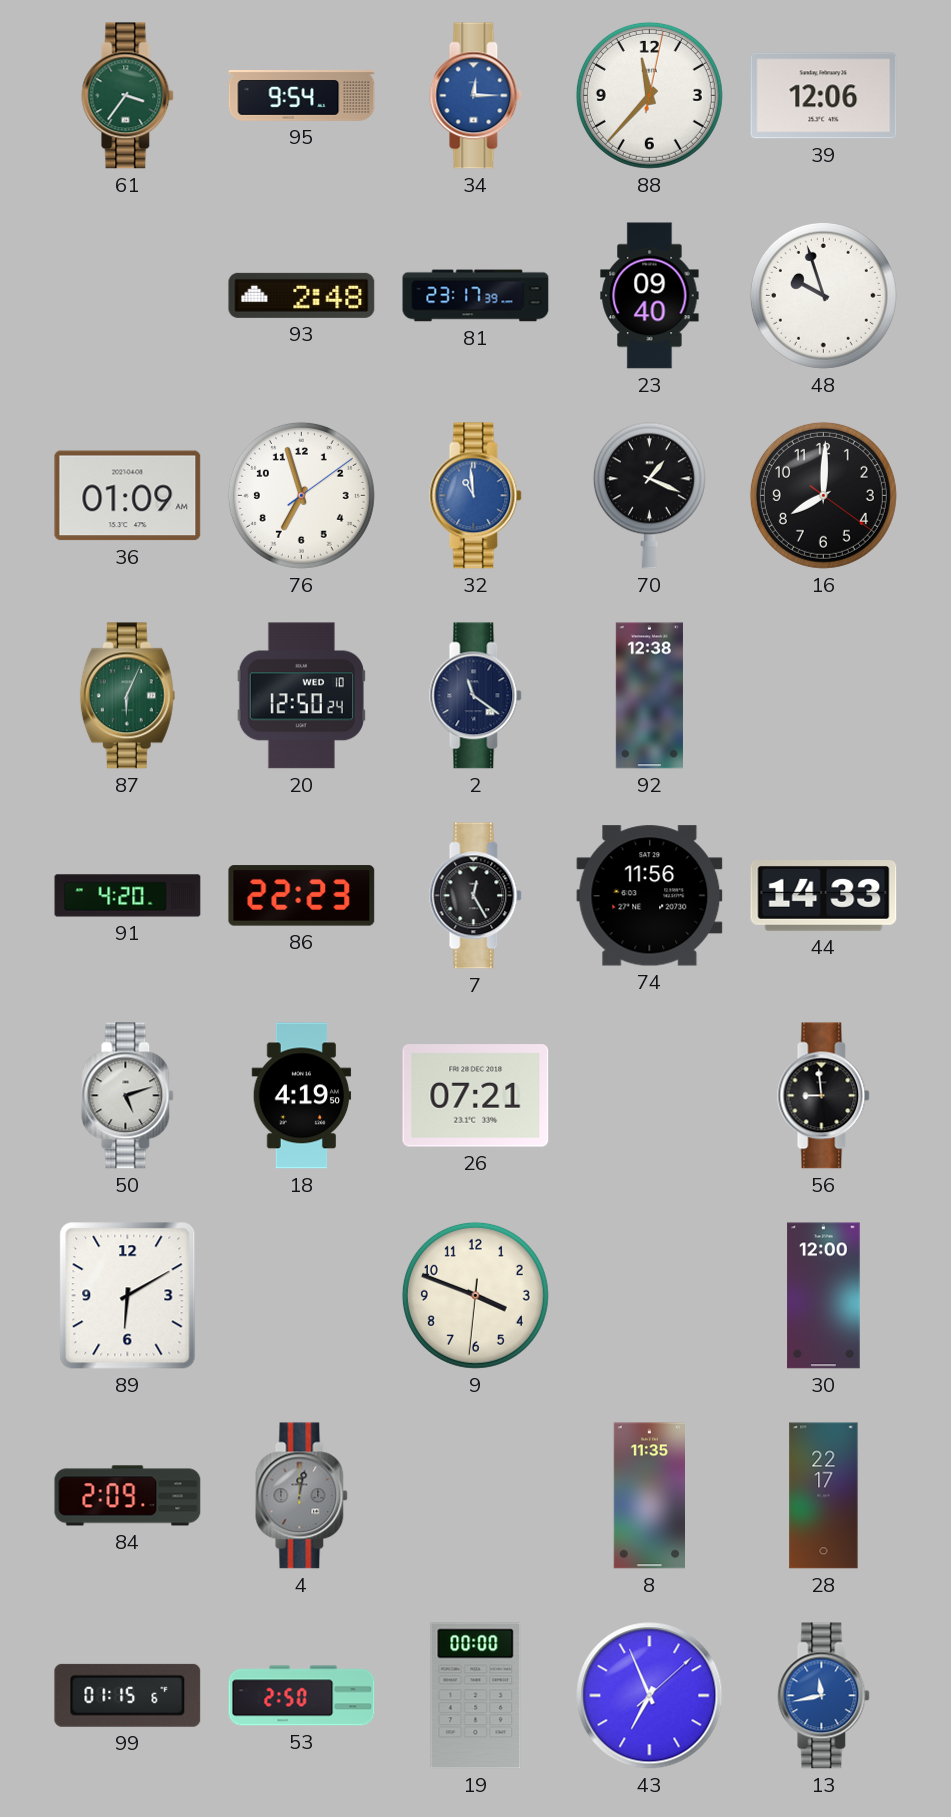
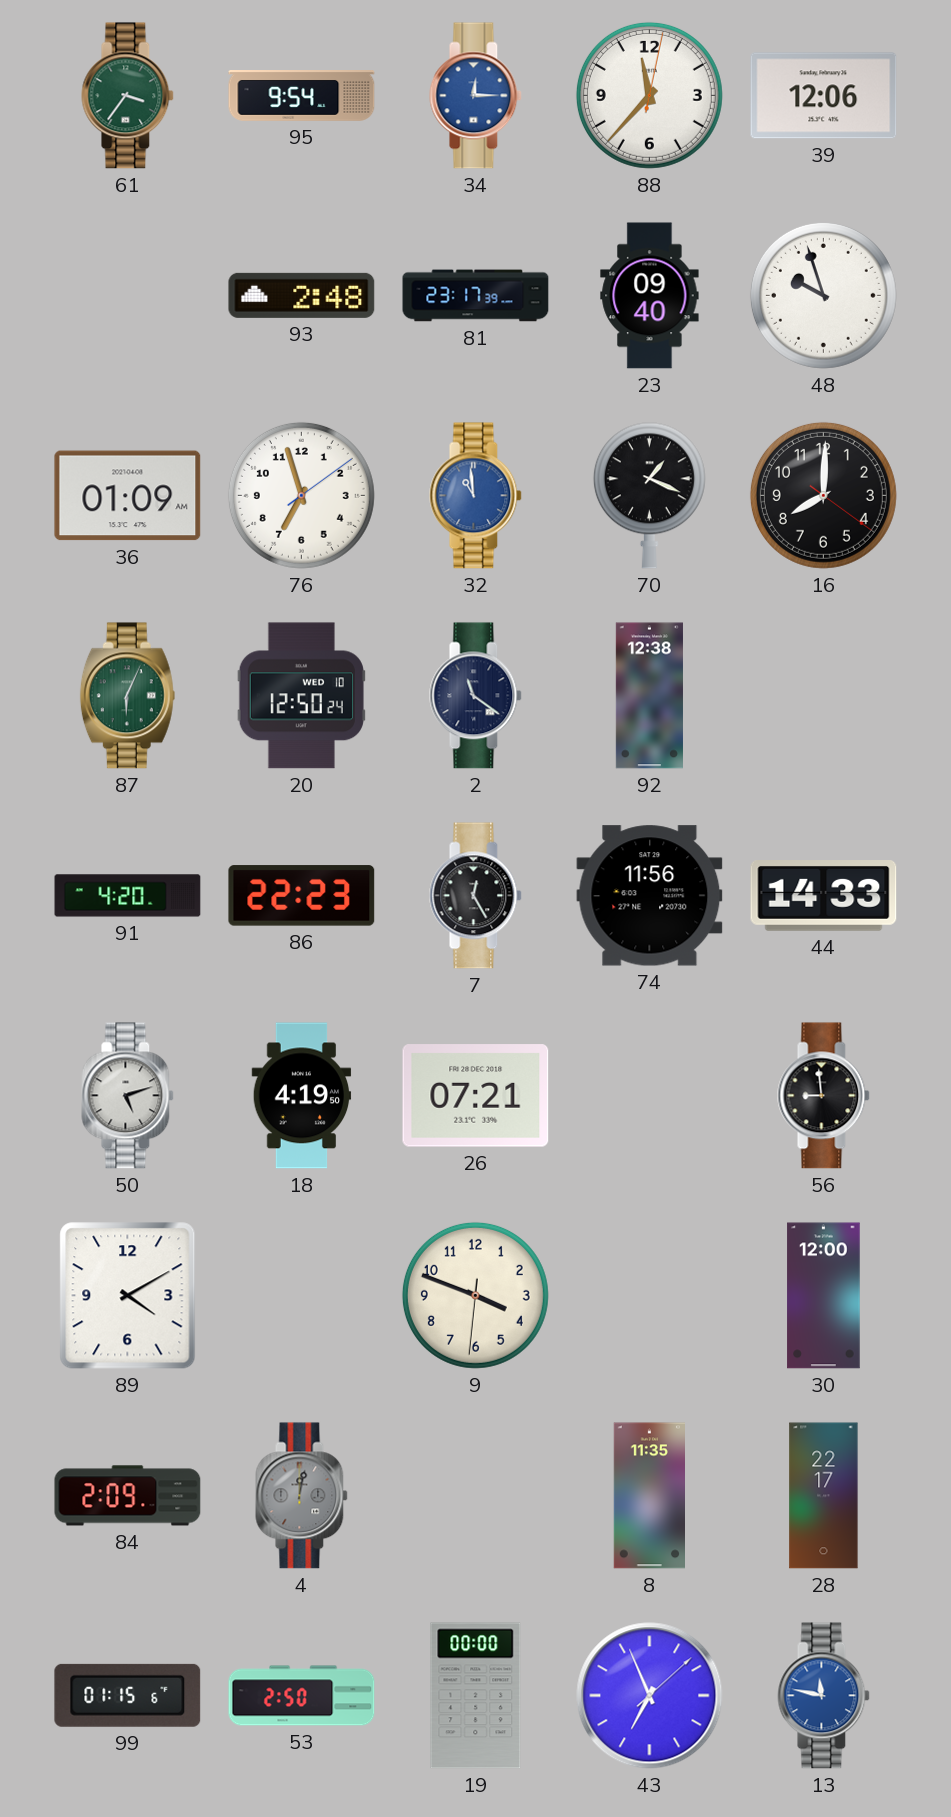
89: 6:10 -> 4:10 (128, 1296)
13: 11:43 -> 11:47 (824, 1696)
